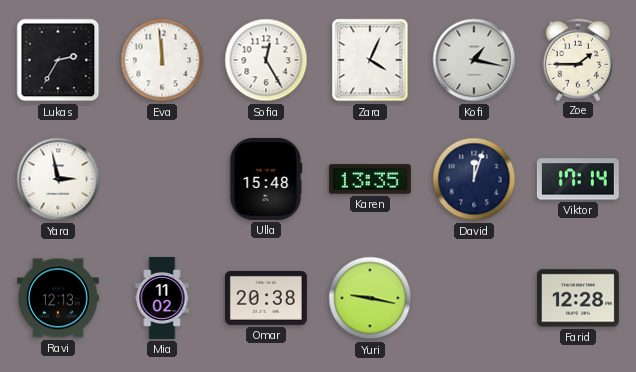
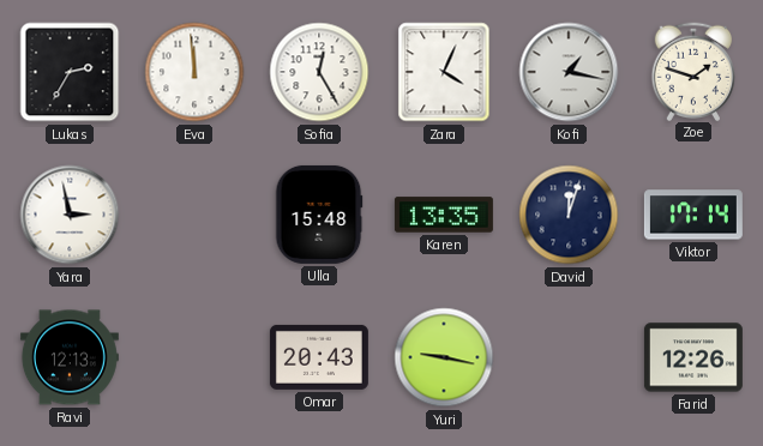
Zoe: 1:45 -> 1:48 (693, 71)
Mia: 11:02 -> none (162, 298)
Omar: 20:38 -> 20:43 (319, 357)
Farid: 12:28 -> 12:26 (693, 357)
